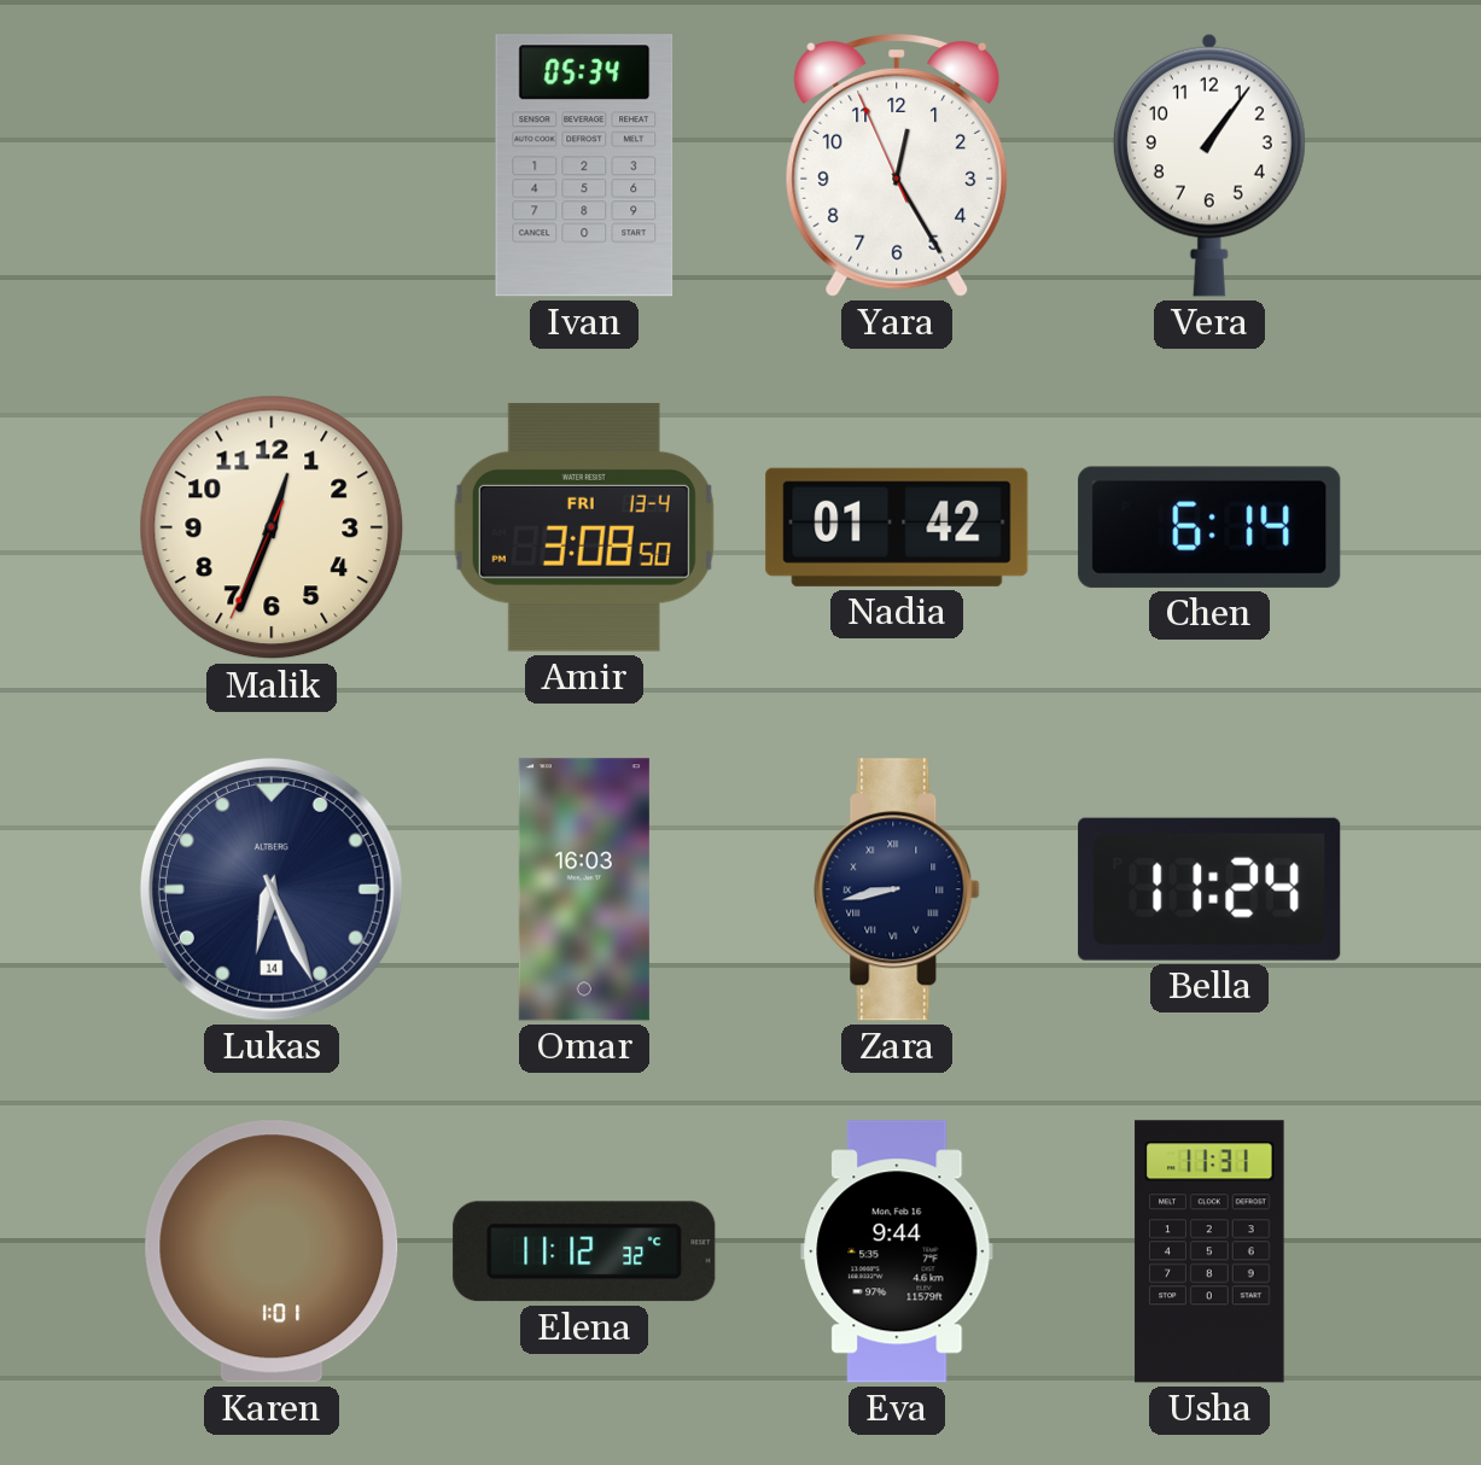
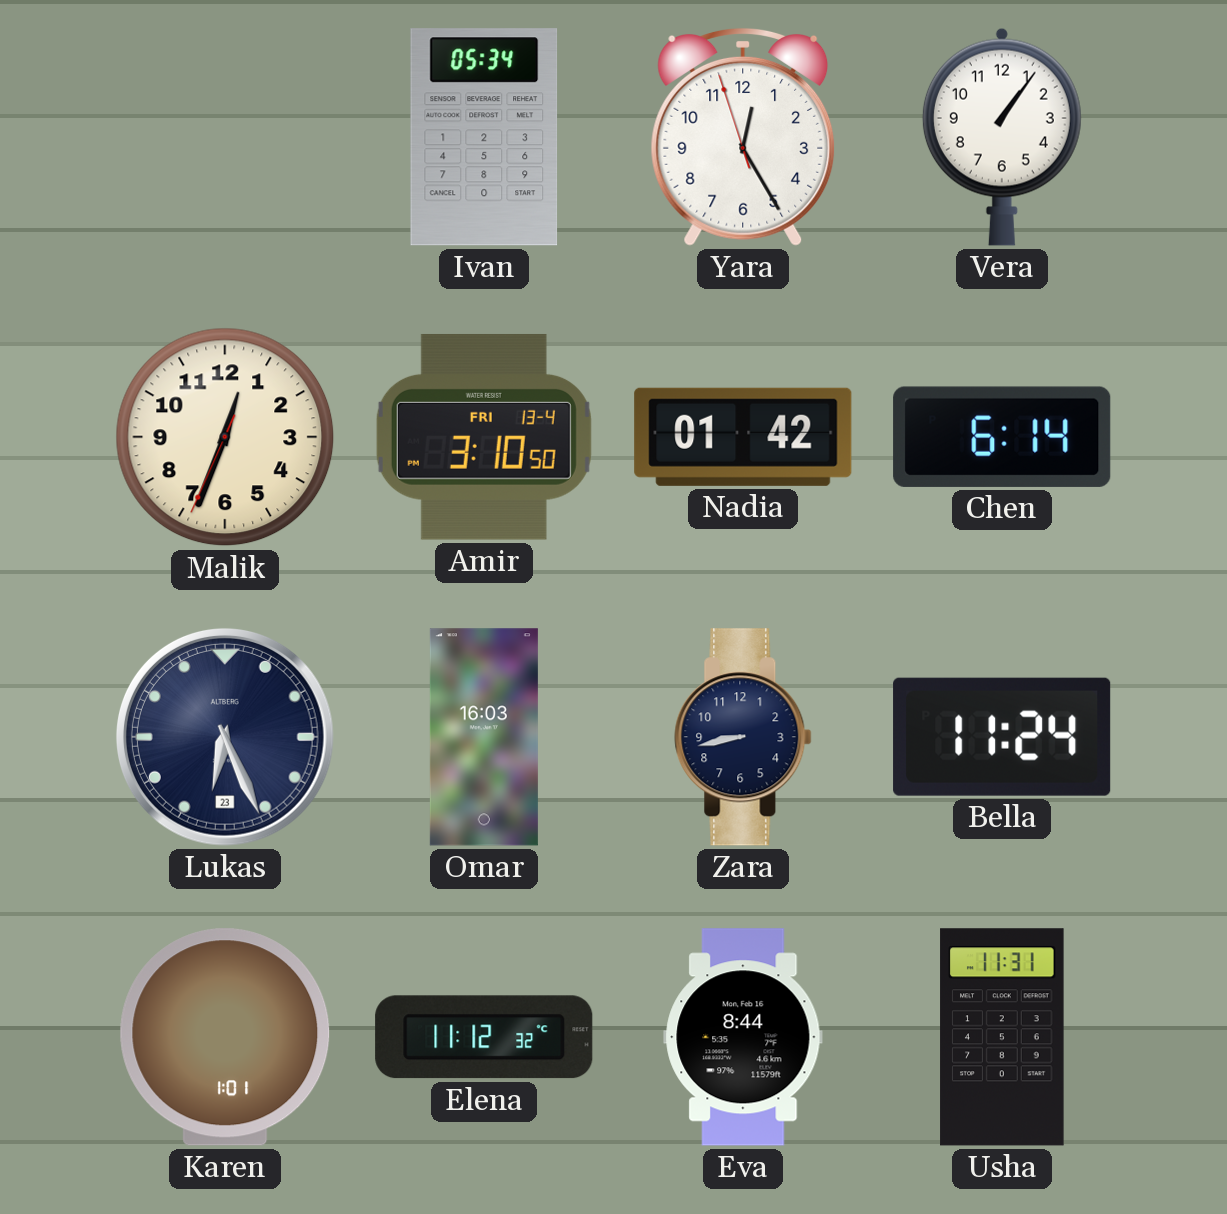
Yara: 12:24:56 -> 12:24:57 (743, 137)
Amir: 3:08 -> 3:10 (484, 437)
Lukas date: 14 -> 23 (225, 737)
Zara numerals: Roman -> Arabic (743, 737)
Eva: 9:44 -> 8:44 (743, 1037)
